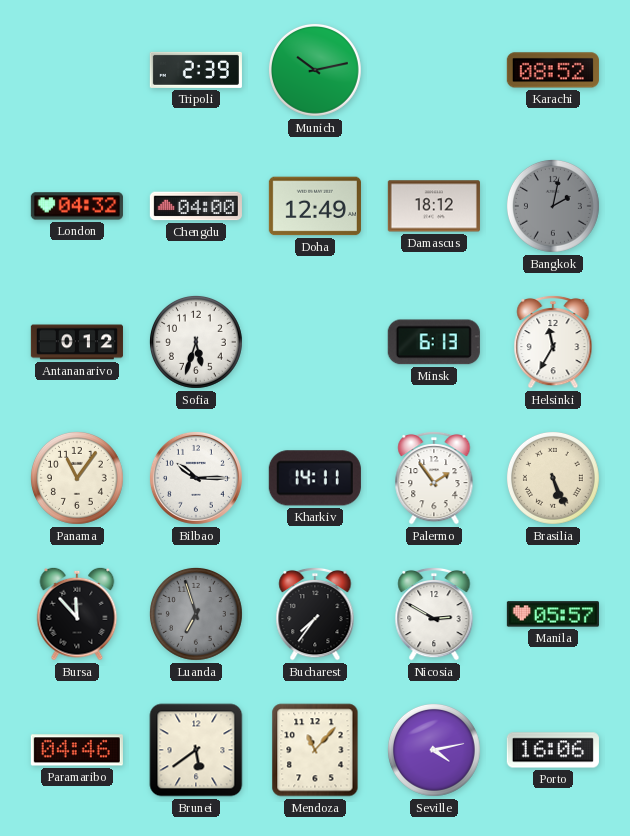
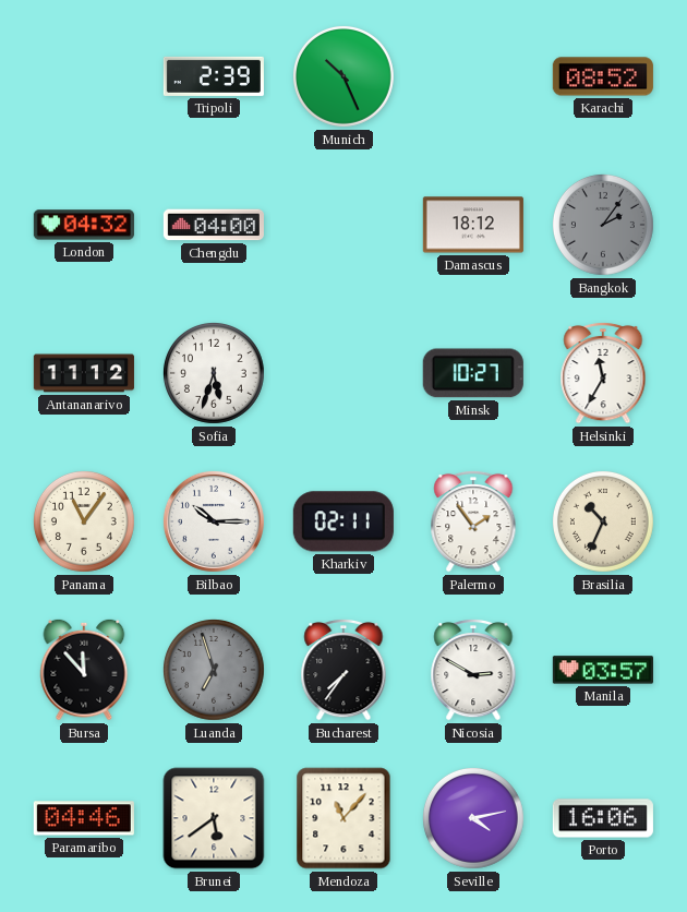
Munich: 10:13 -> 10:26 (343, 76)
Doha: 12:49 -> none (315, 206)
Bangkok: 2:02 -> 2:06 (603, 225)
Antananarivo: 0:12 -> 11:12 (84, 373)
Minsk: 6:13 -> 10:27 (473, 373)
Kharkiv: 14:11 -> 02:11 (343, 521)
Brasilia: 5:26 -> 10:34 (603, 521)
Manila: 05:57 -> 03:57 (603, 670)
